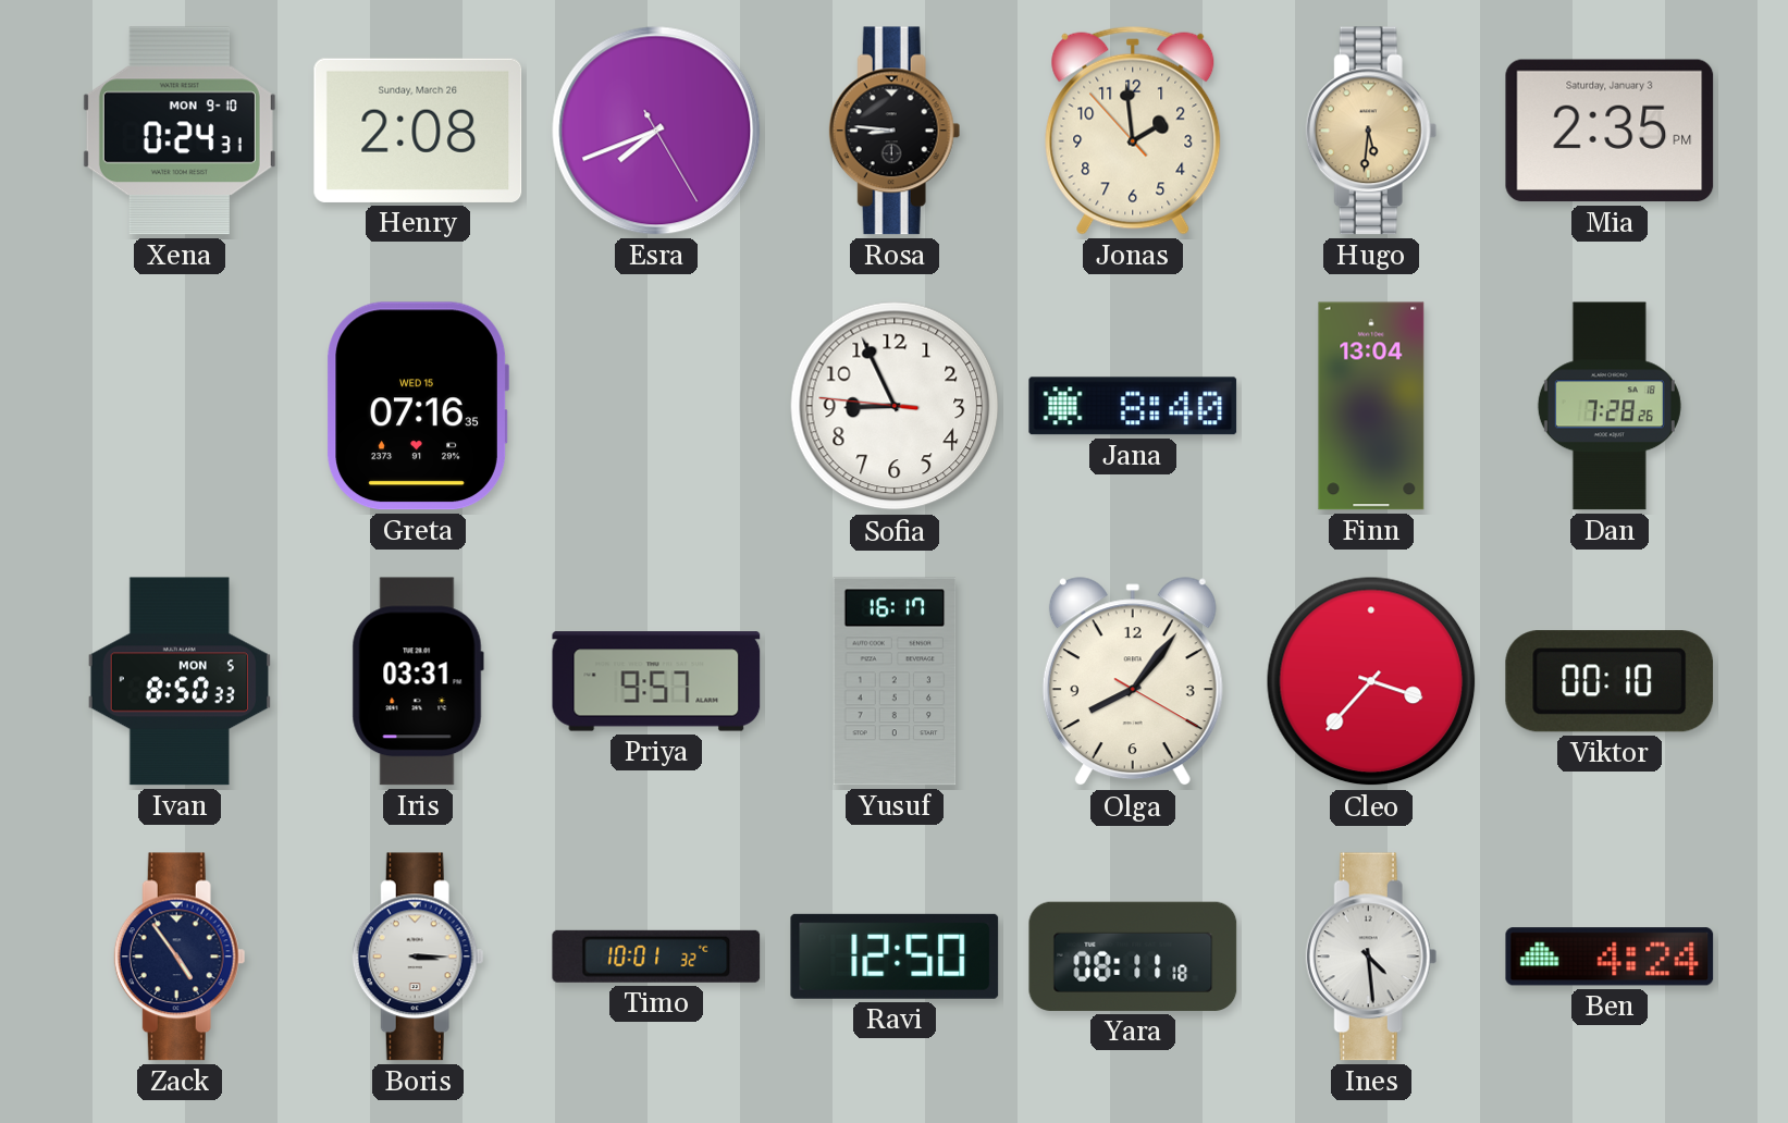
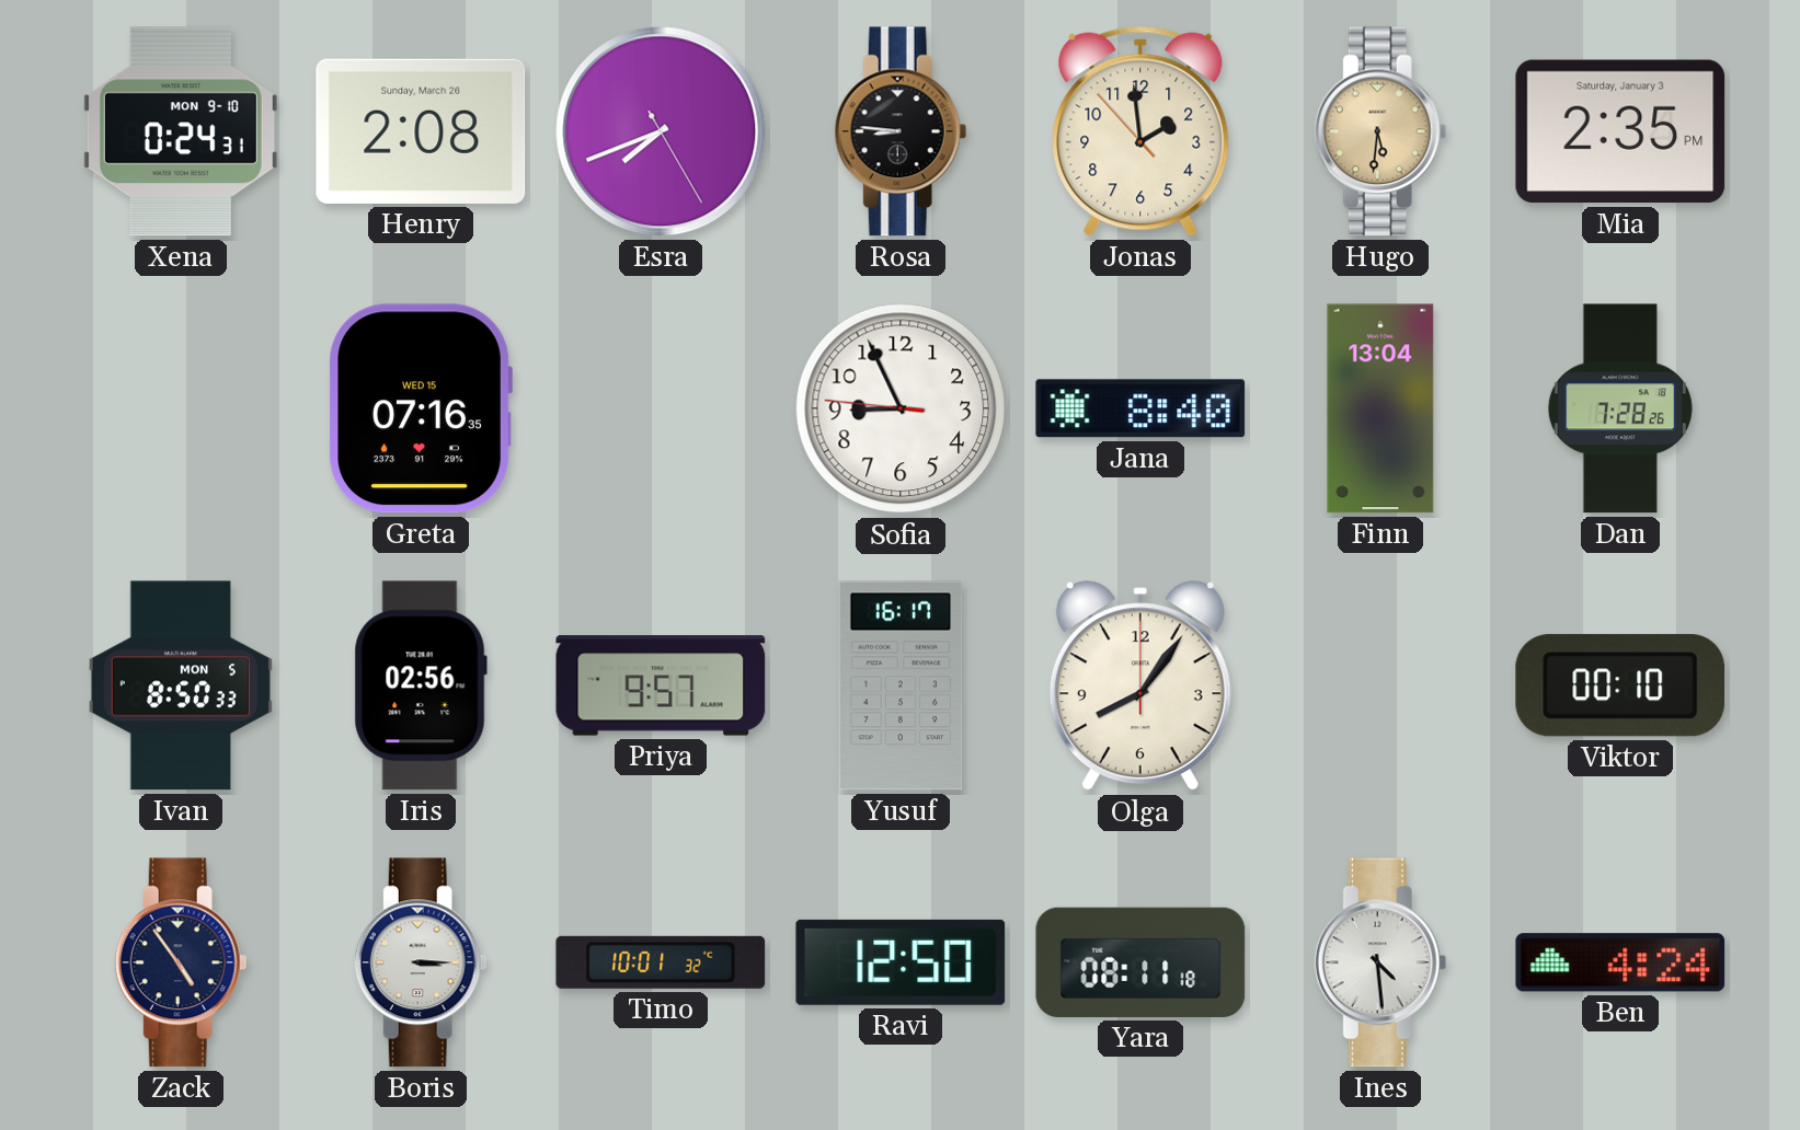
Iris: 03:31 -> 02:56 (421, 685)
Olga: 8:06:20 -> 8:06:00 (1140, 687)
Cleo: 3:37 -> none (1371, 681)
